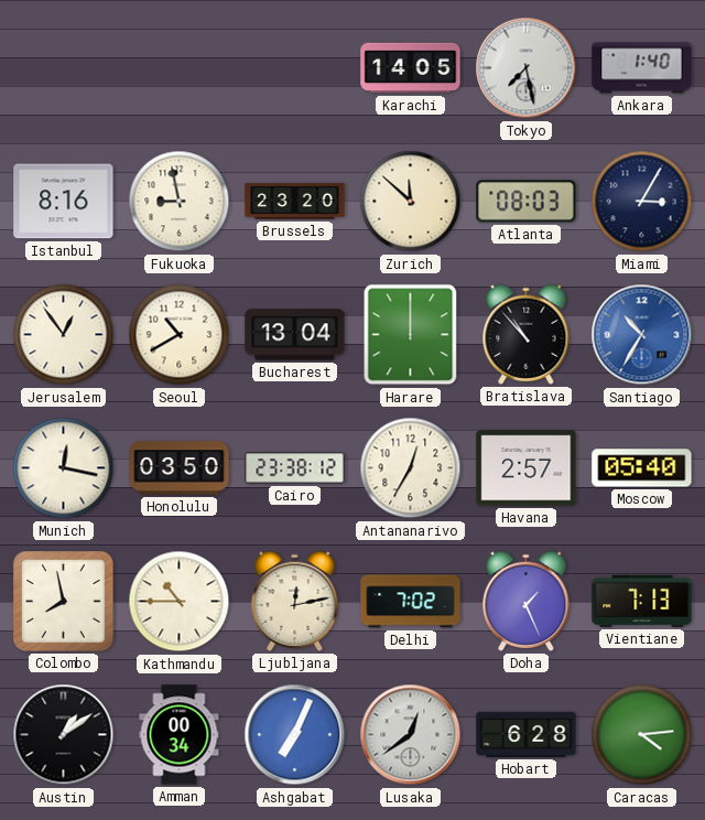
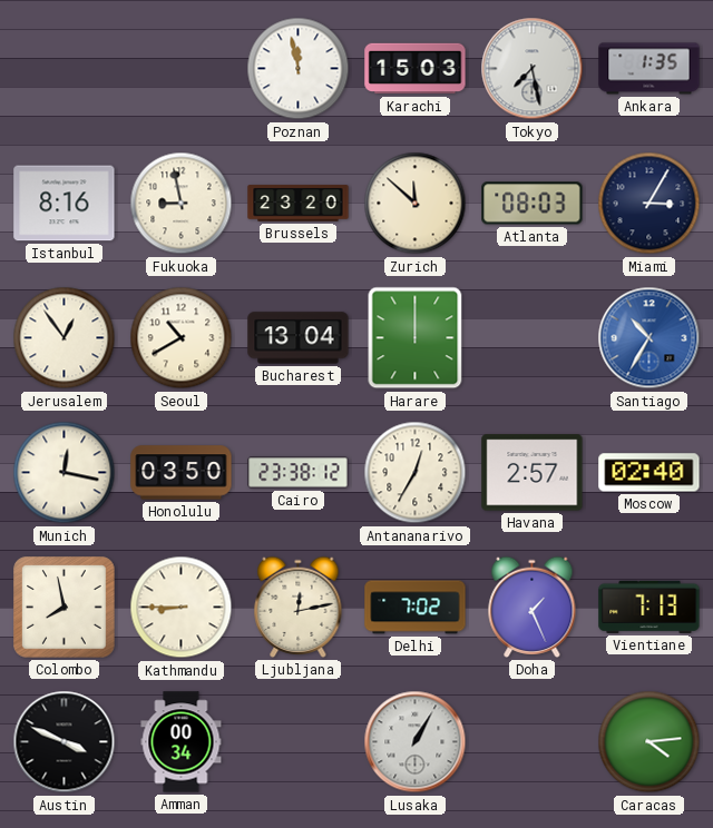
Poznan: none -> 11:58 (299, 69)
Karachi: 14:05 -> 15:03 (416, 69)
Ankara: 1:40 -> 1:35 (649, 69)
Bratislava: 10:53 -> none (527, 334)
Moscow: 05:40 -> 02:40 (649, 473)
Kathmandu: 10:45 -> 8:45 (182, 608)
Austin: 1:09 -> 3:49 (65, 742)
Ashgabat: 7:04 -> none (295, 735)
Lusaka: 12:39 -> 1:05 (416, 742)
Hobart: 6:28 -> none (527, 734)
